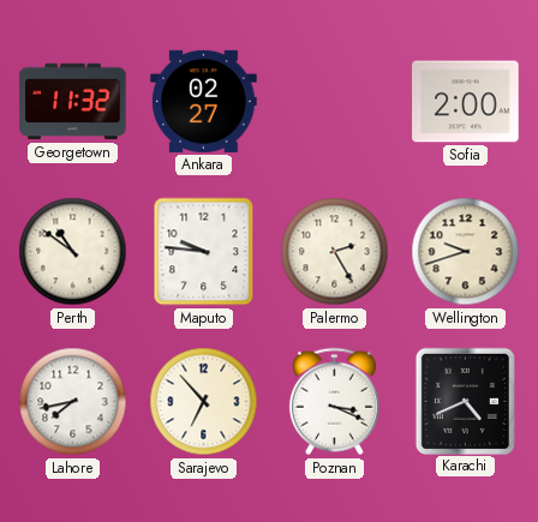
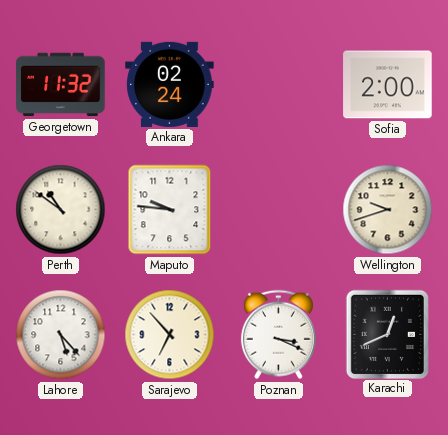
Ankara: 02:27 -> 02:24 (170, 84)
Palermo: 2:25 -> none (335, 252)
Lahore: 7:43 -> 5:23 (61, 335)
Karachi: 4:41 -> 12:41 (387, 334)
